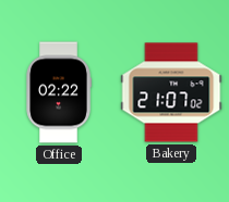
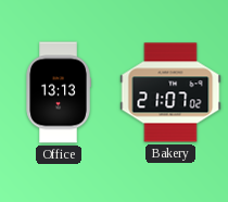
Office: 02:22 -> 13:13 (59, 92)
